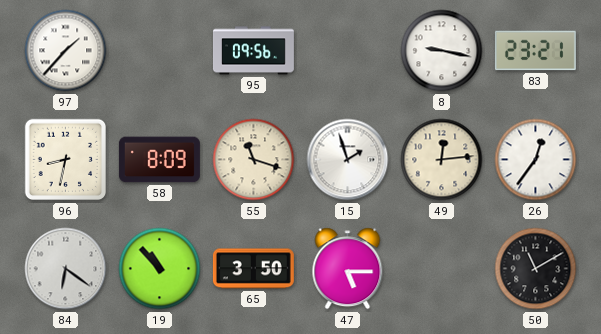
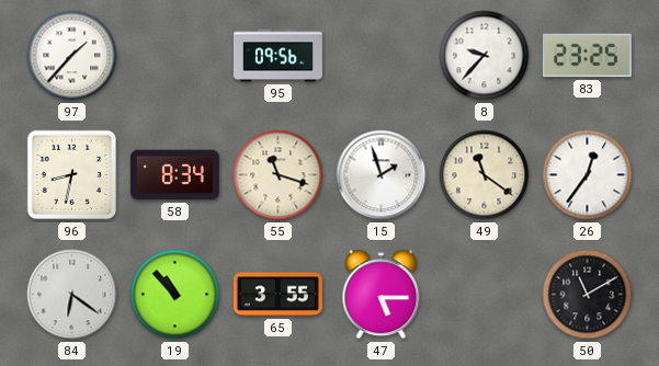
8: 9:17 -> 9:37 (485, 56)
83: 23:21 -> 23:25 (587, 56)
58: 8:09 -> 8:34 (174, 175)
49: 12:14 -> 11:21 (485, 175)
65: 3:50 -> 3:55 (277, 295)
